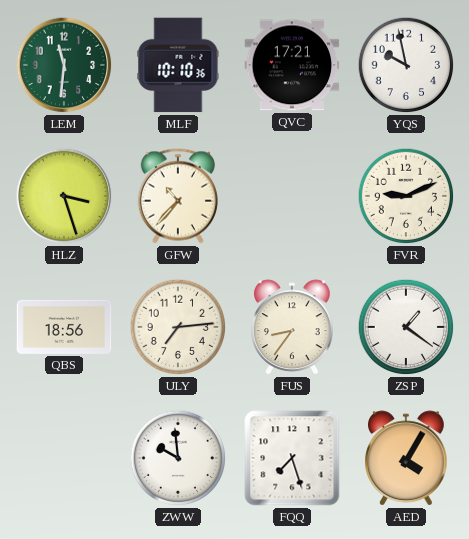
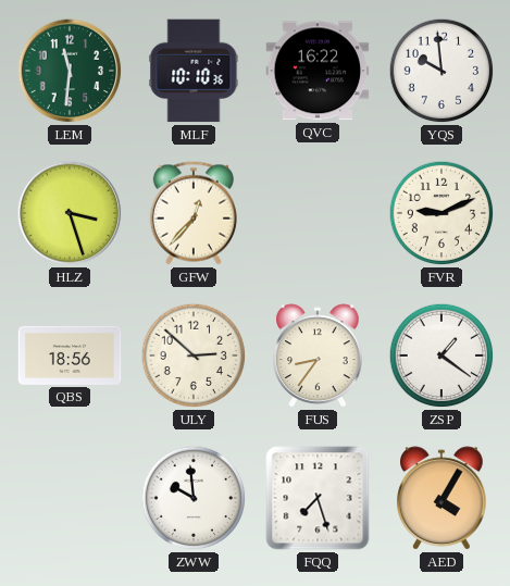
QVC: 17:21 -> 16:22 (318, 71)
YQS: 9:58 -> 9:59 (441, 71)
GFW: 10:37 -> 12:37 (194, 213)
ULY: 7:14 -> 2:52 (194, 356)
